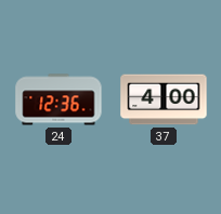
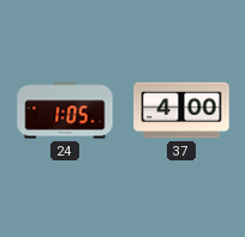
24: 12:36 -> 1:05 (65, 110)
